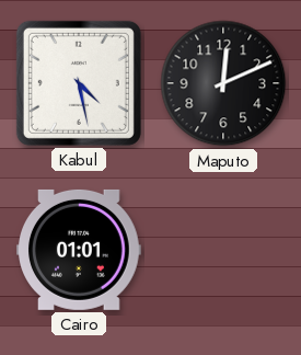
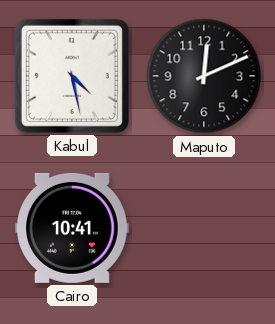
Cairo: 01:01 -> 10:41 (72, 228)
